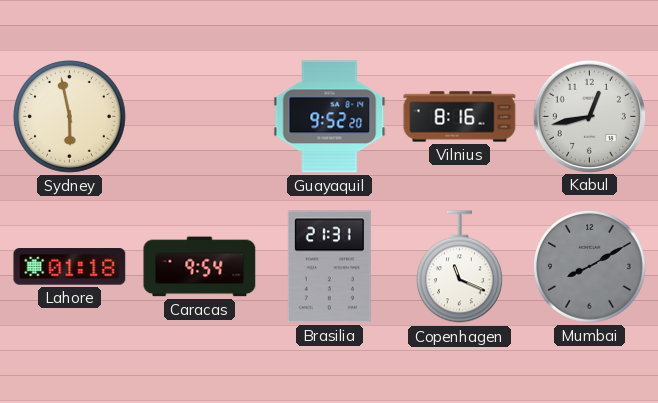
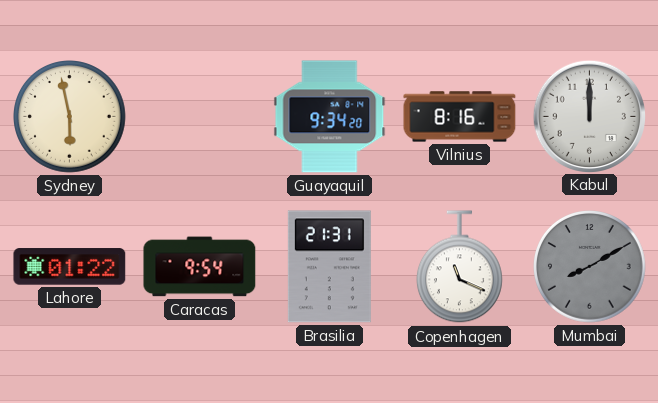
Guayaquil: 9:52 -> 9:34 (330, 117)
Kabul: 12:43 -> 12:00 (589, 116)
Lahore: 01:18 -> 01:22 (70, 267)
